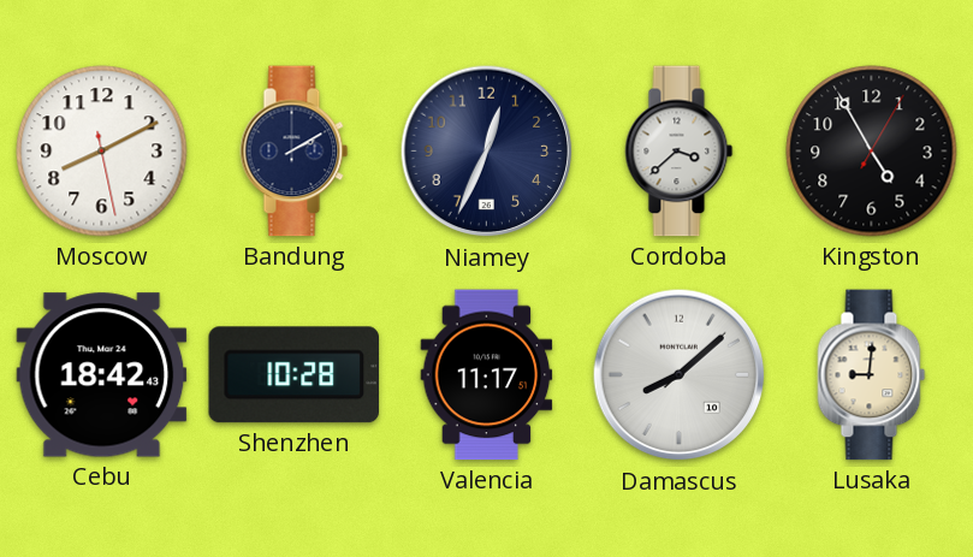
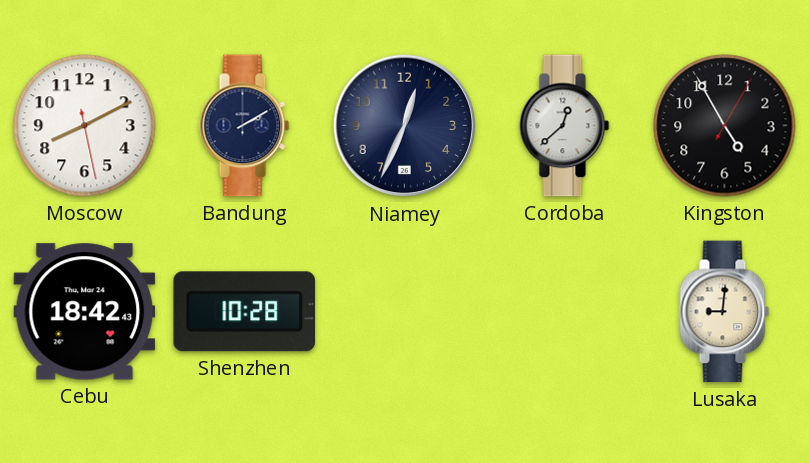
Cordoba: 3:38 -> 12:38 (565, 126)
Valencia: 11:17 -> none (487, 375)
Damascus: 8:08 -> none (680, 375)
